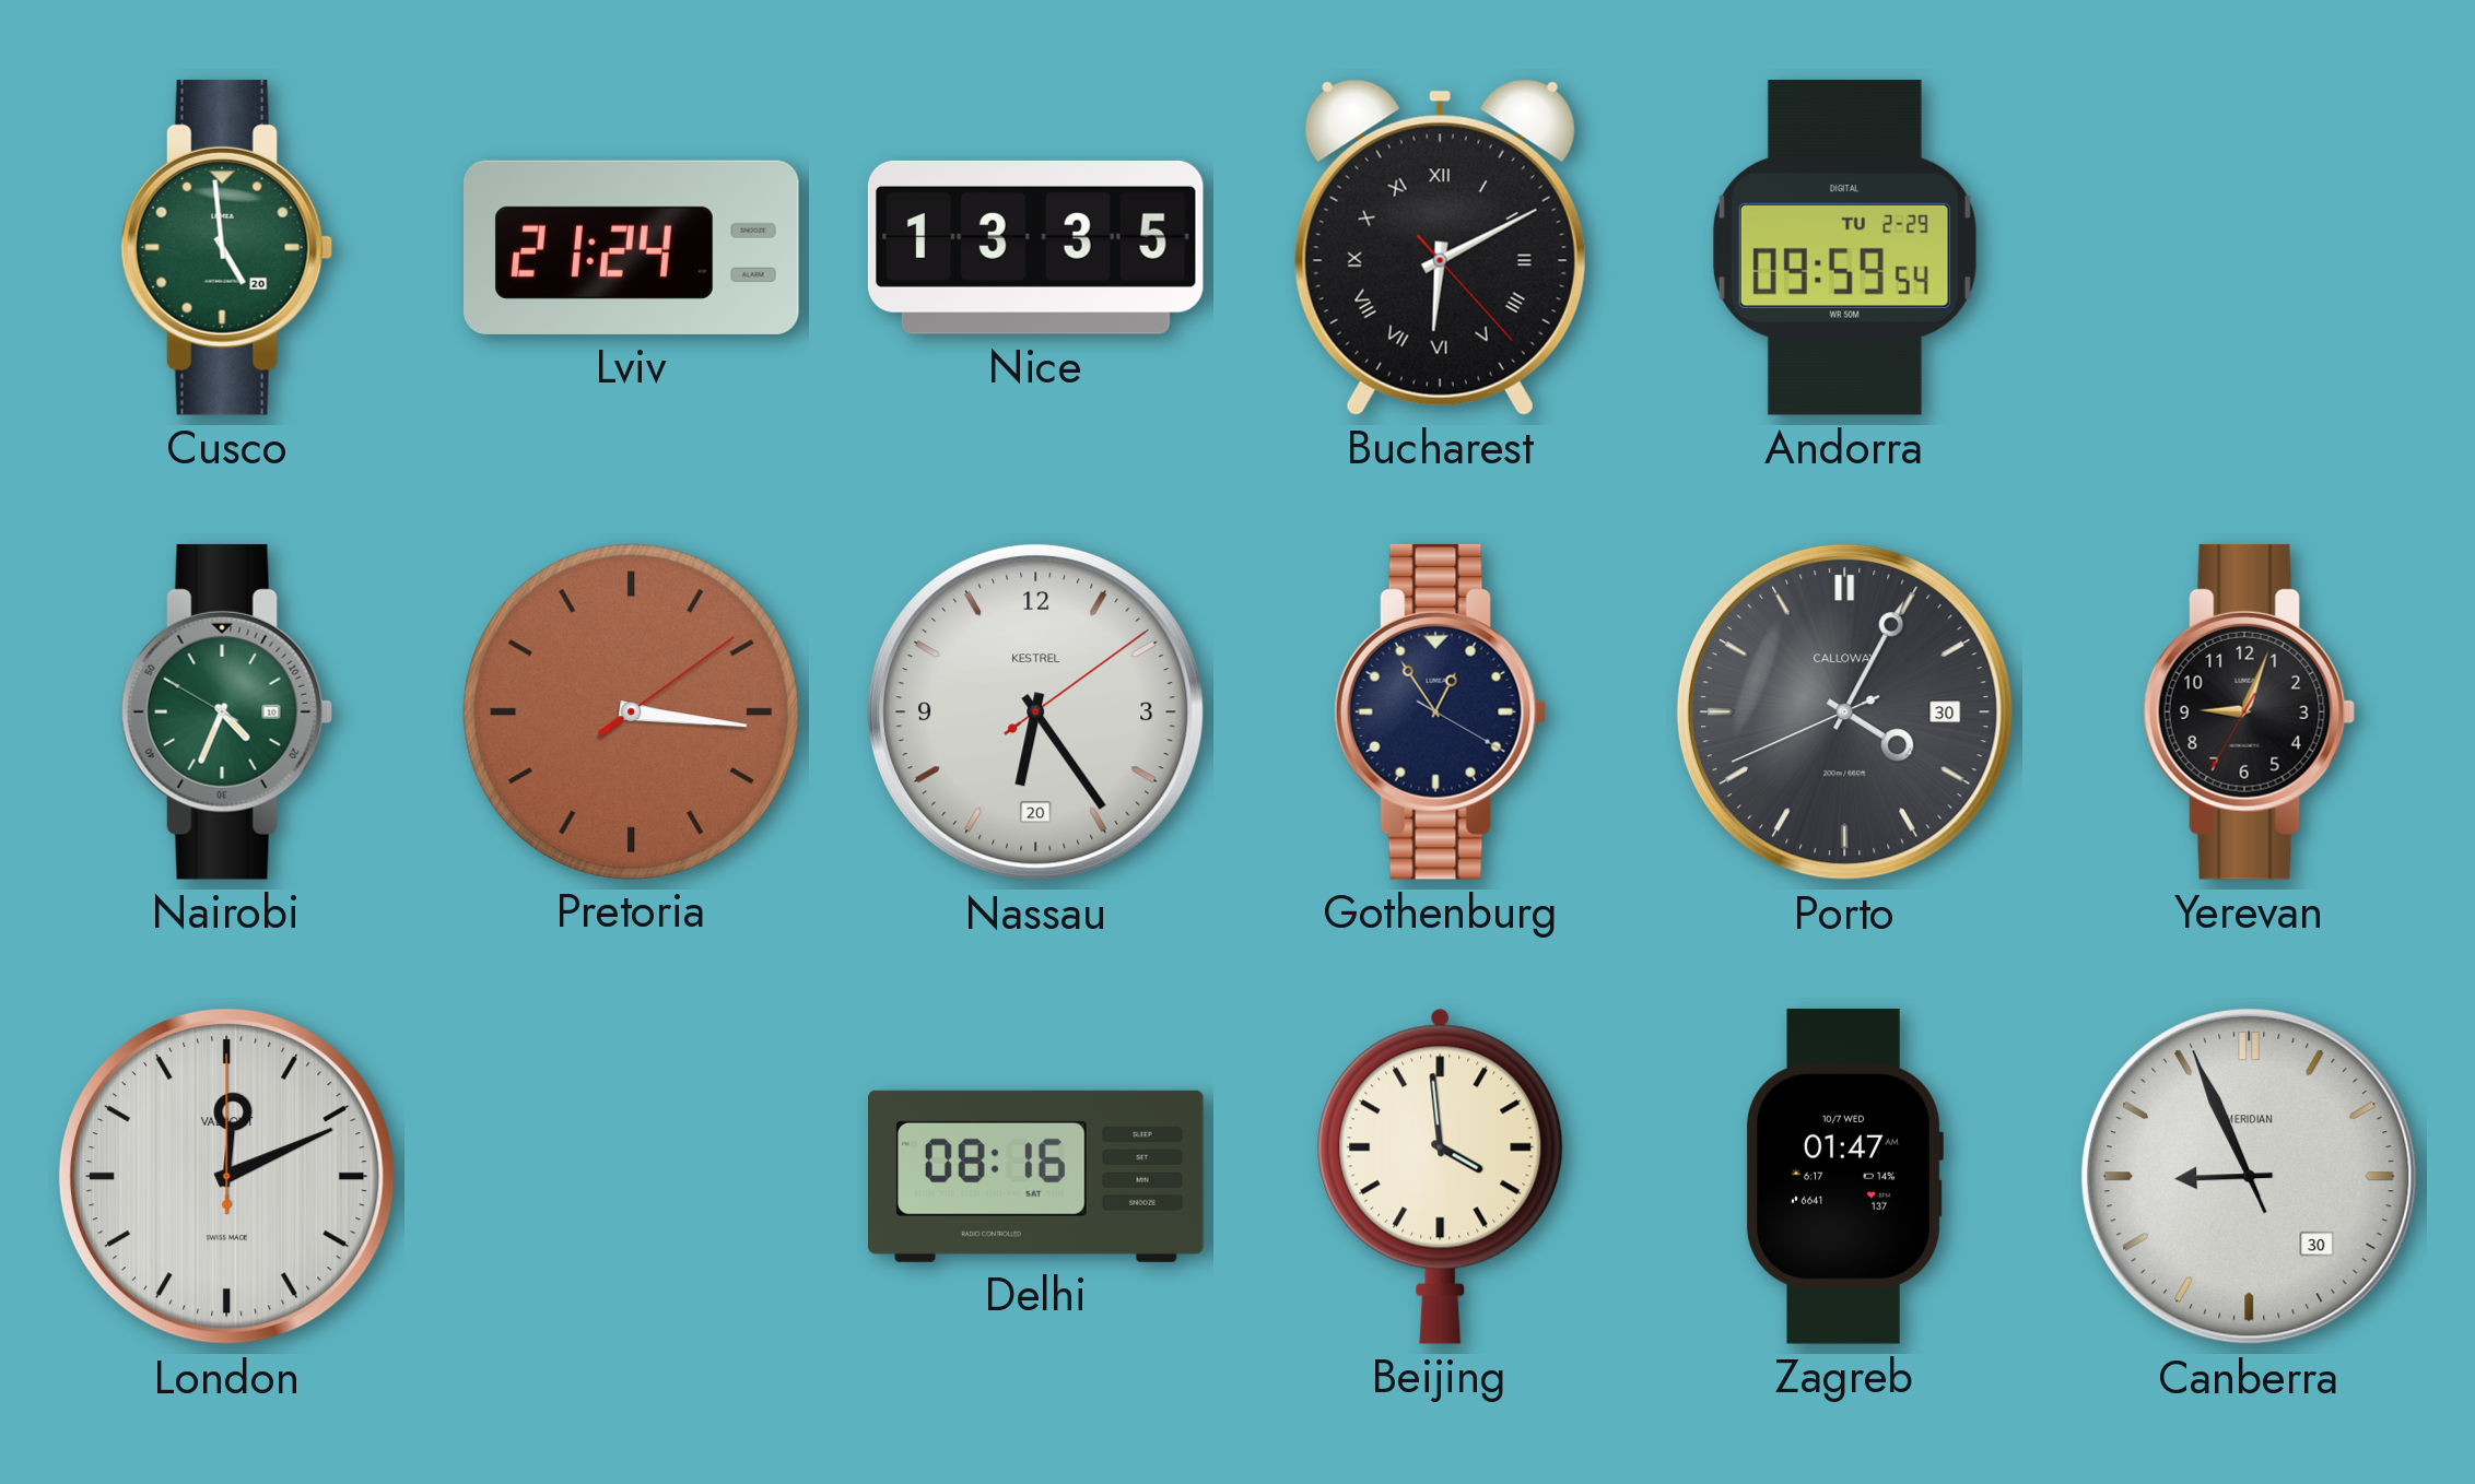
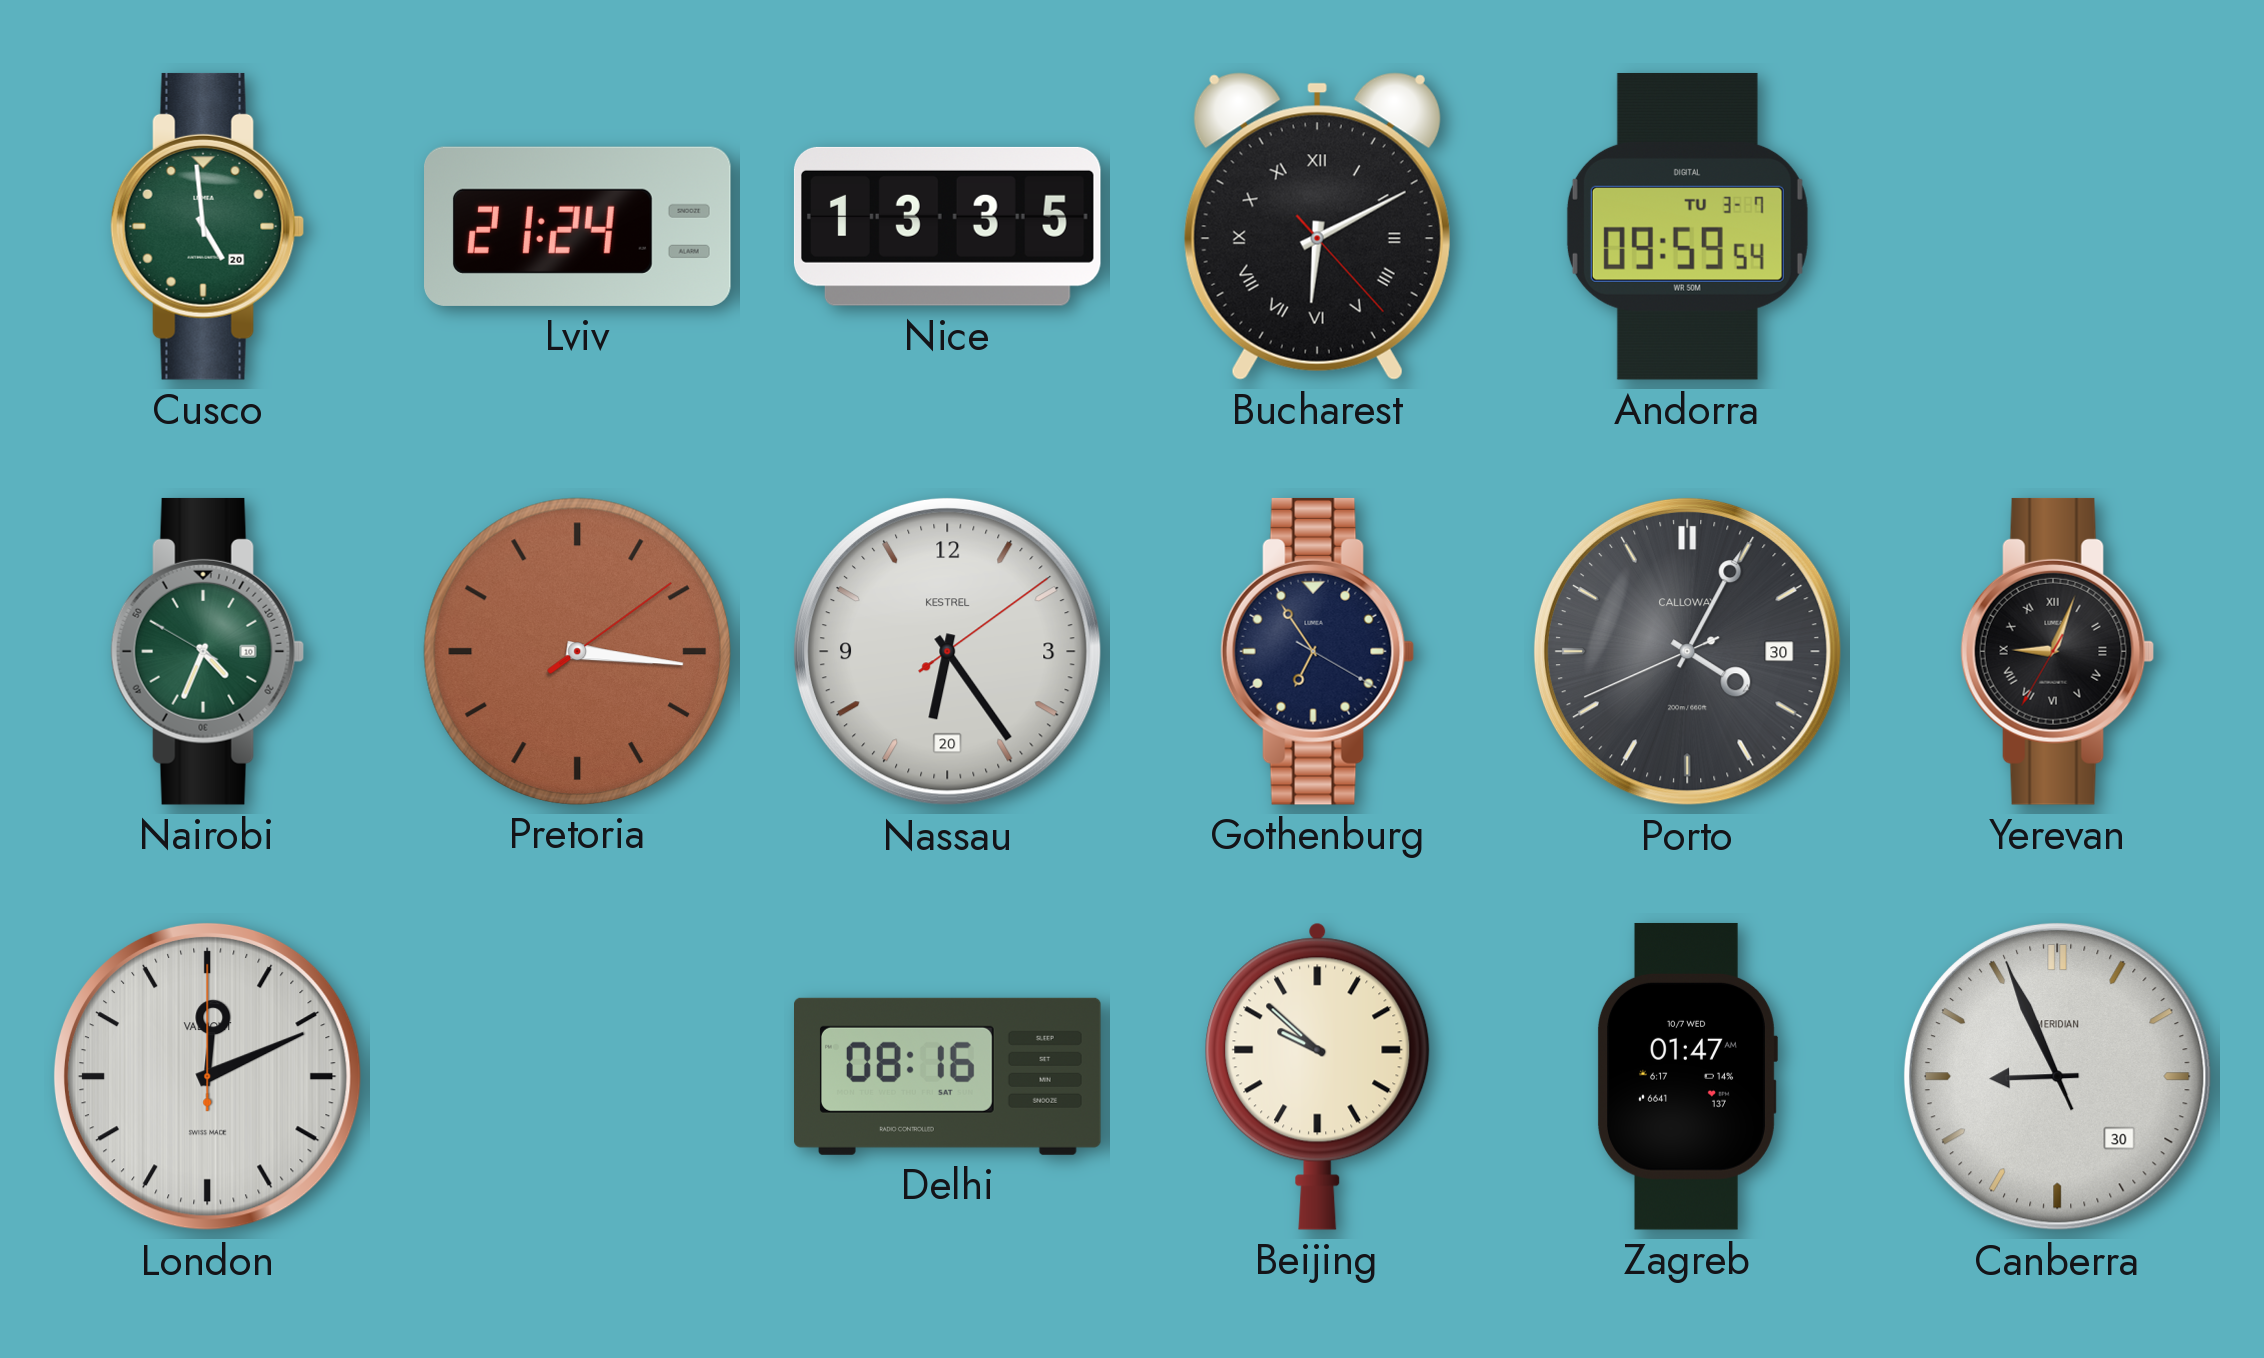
Andorra date: TU 2-29 -> TU 3-7 (1687, 226)
Gothenburg: 12:54 -> 6:54 (1318, 651)
Yerevan numerals: Arabic -> Roman (2058, 651)
Beijing: 3:59 -> 9:52 (1318, 1076)
